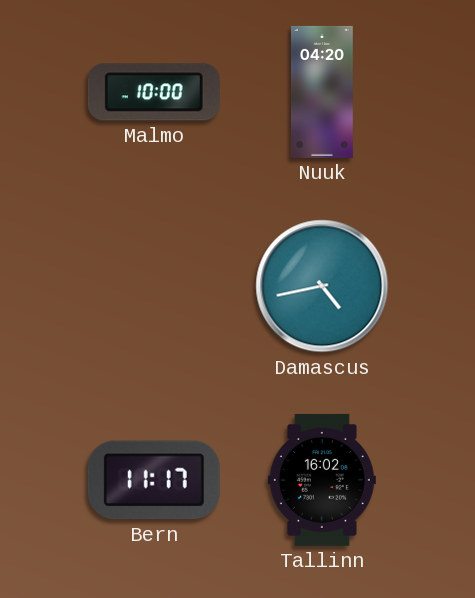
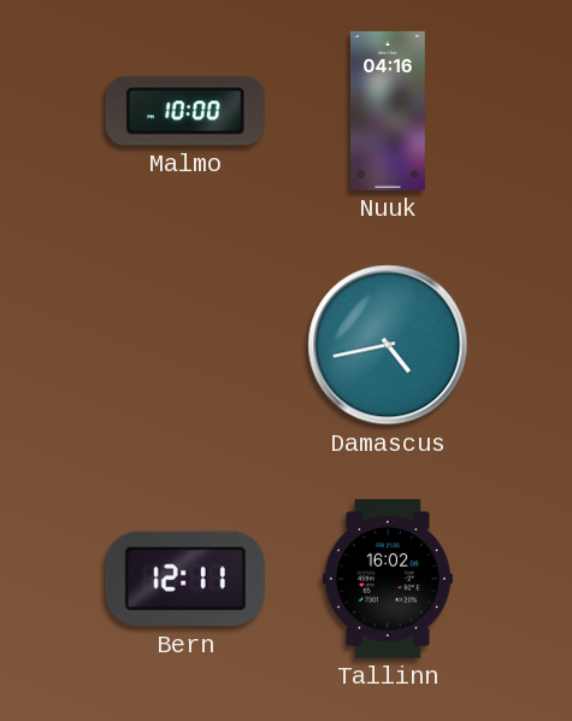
Nuuk: 04:20 -> 04:16 (389, 111)
Bern: 11:17 -> 12:11 (185, 579)
